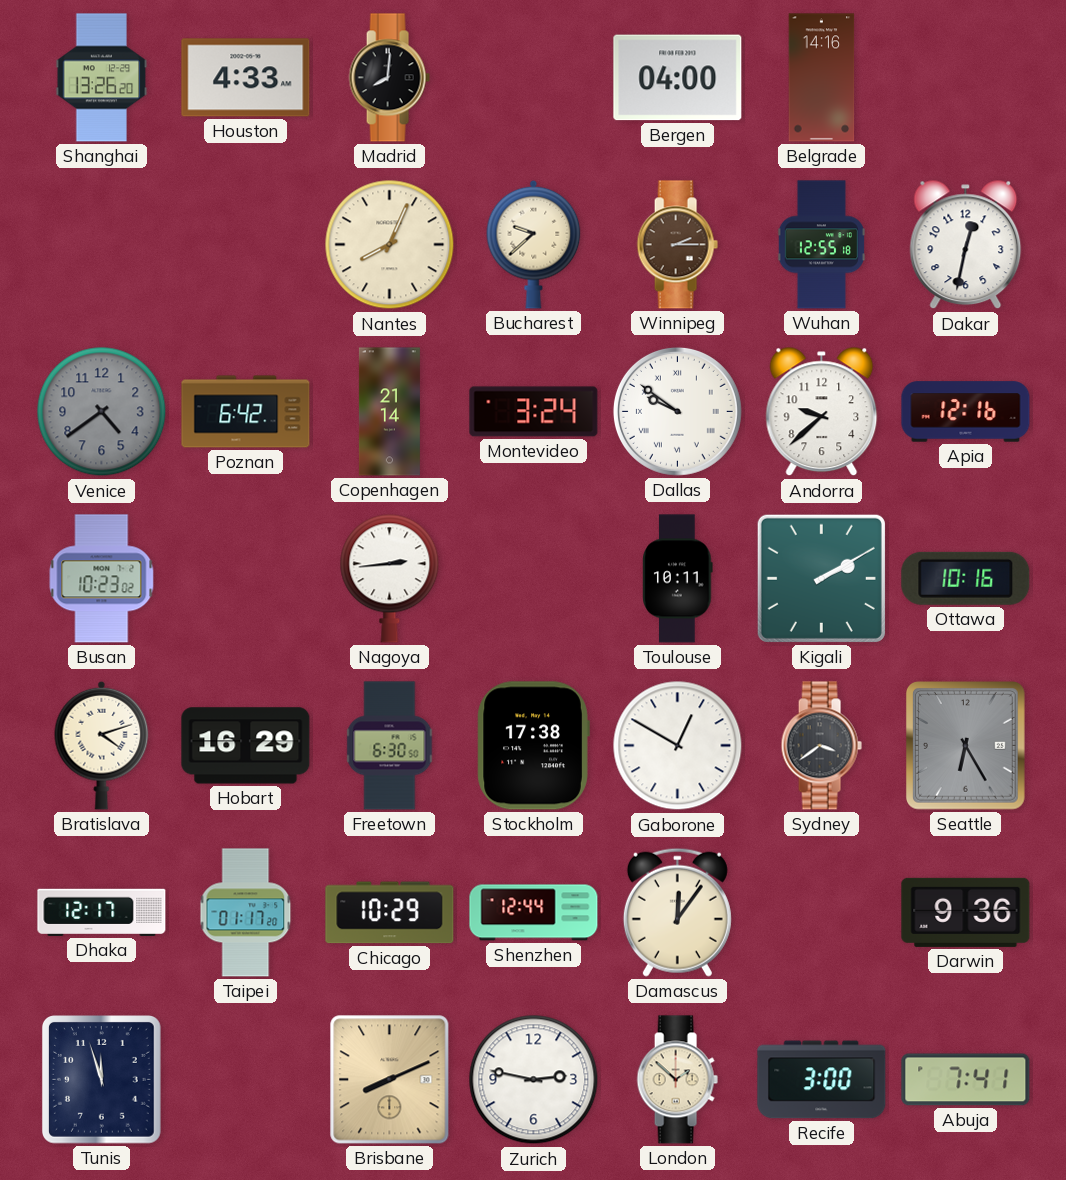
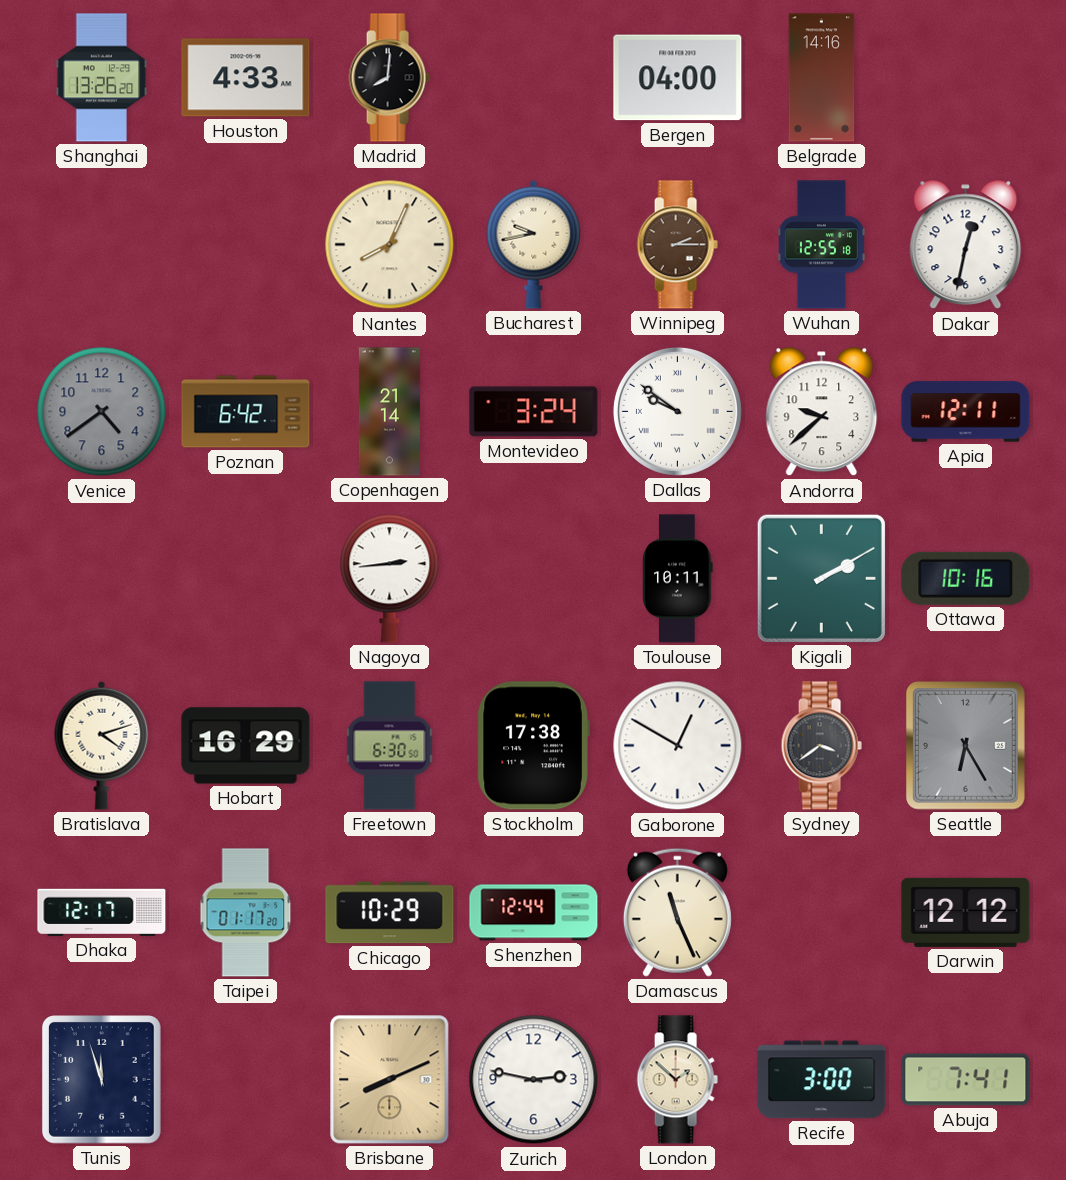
Bucharest: 9:38 -> 9:43 (534, 244)
Apia: 12:16 -> 12:11 (966, 412)
Busan: 10:23 -> none (102, 579)
Damascus: 12:06 -> 11:26 (677, 912)
Darwin: 9:36 -> 12:12 (966, 912)
